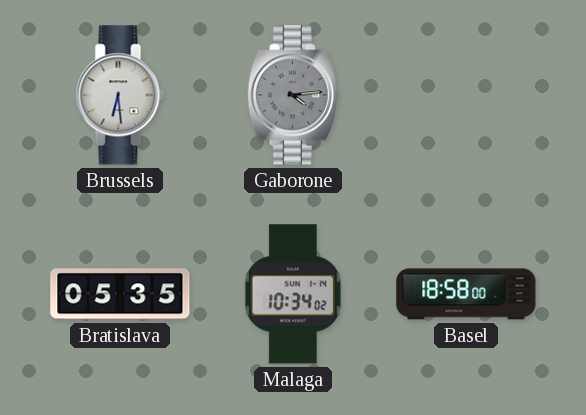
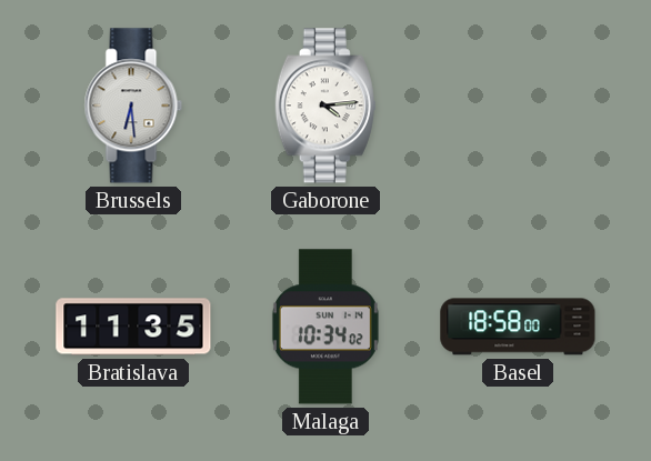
Gaborone dial: grey -> white (325, 106)
Bratislava: 05:35 -> 11:35 (133, 327)
